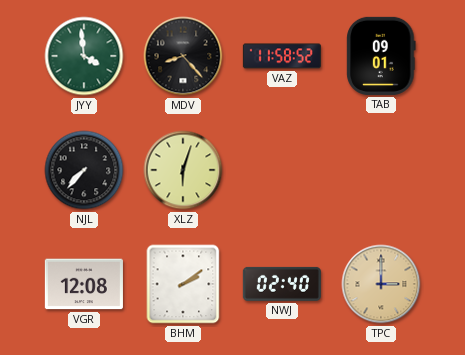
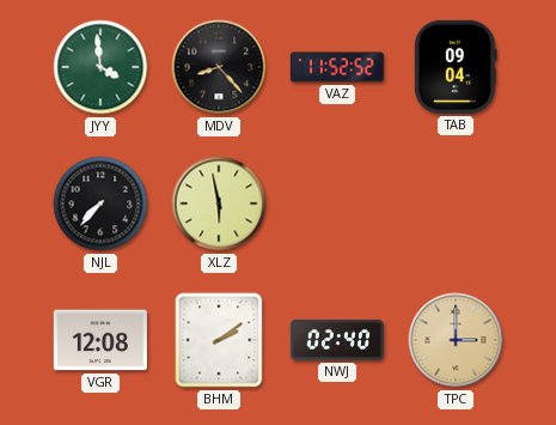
VAZ: 11:58 -> 11:52 (337, 67)
TAB: 09:01 -> 09:04 (456, 67)
XLZ: 6:03 -> 5:58 (219, 204)
